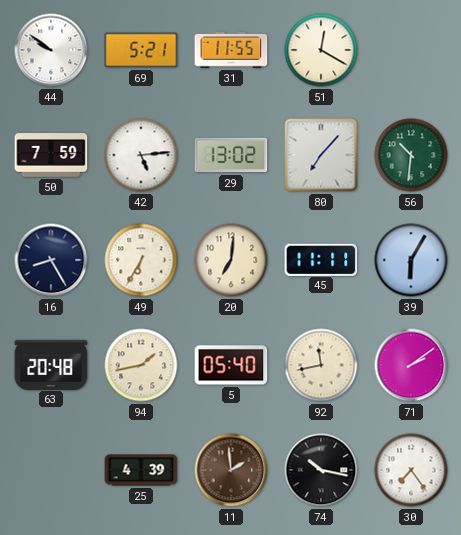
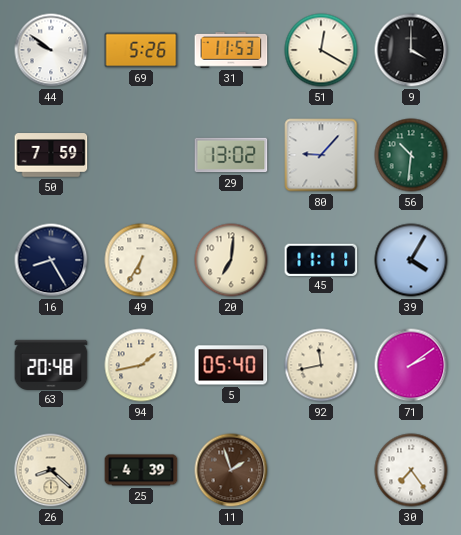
69: 5:21 -> 5:26 (141, 50)
31: 11:55 -> 11:53 (231, 50)
9: none -> 4:00 (411, 50)
42: 5:14 -> none (141, 155)
80: 7:07 -> 9:07 (321, 155)
39: 6:05 -> 4:05 (411, 260)
26: none -> 8:22 (51, 470)
11: 1:59 -> 1:57 (231, 470)
74: 10:17 -> none (321, 470)
